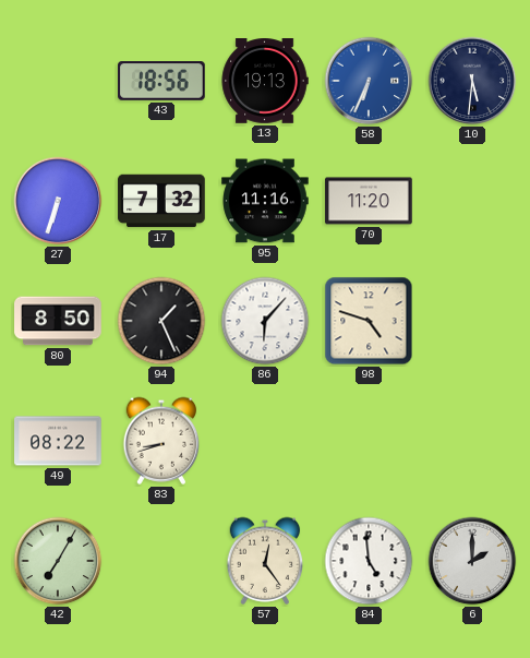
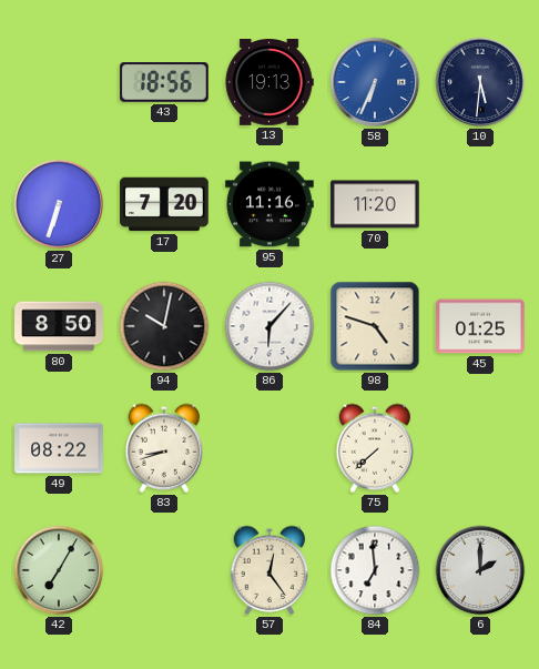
17: 7:32 -> 7:20 (164, 204)
94: 1:26 -> 10:02 (164, 326)
45: none -> 01:25 (480, 326)
75: none -> 7:38 (375, 448)
84: 4:59 -> 6:59 (375, 570)
